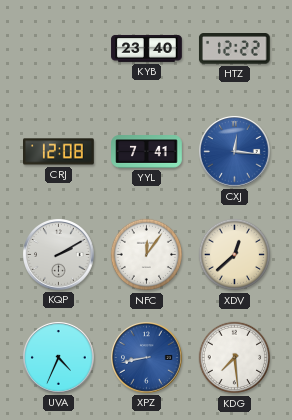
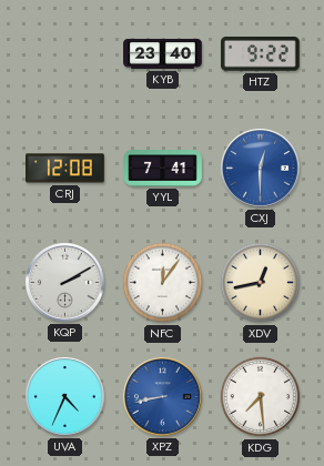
HTZ: 12:22 -> 9:22 (260, 54)
CXJ: 12:16 -> 12:30 (261, 169)
XDV: 12:38 -> 12:43 (261, 283)
